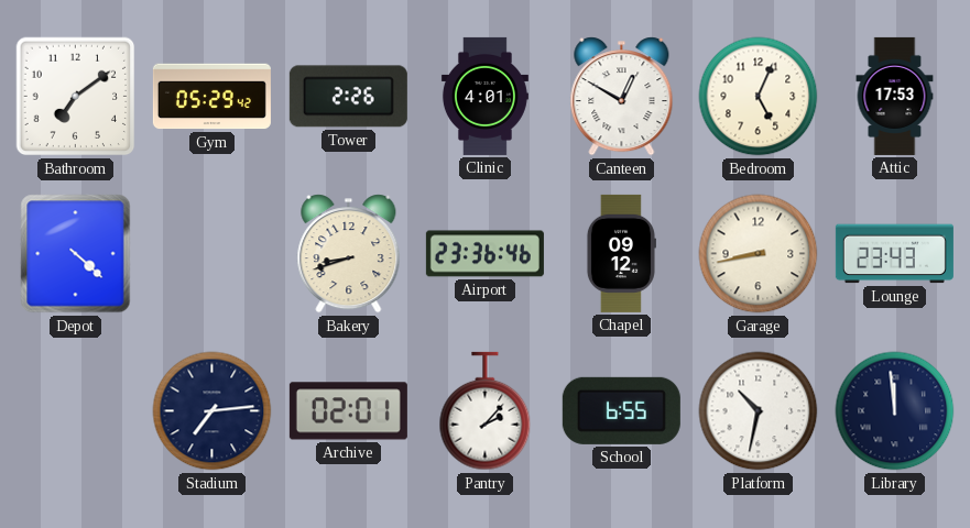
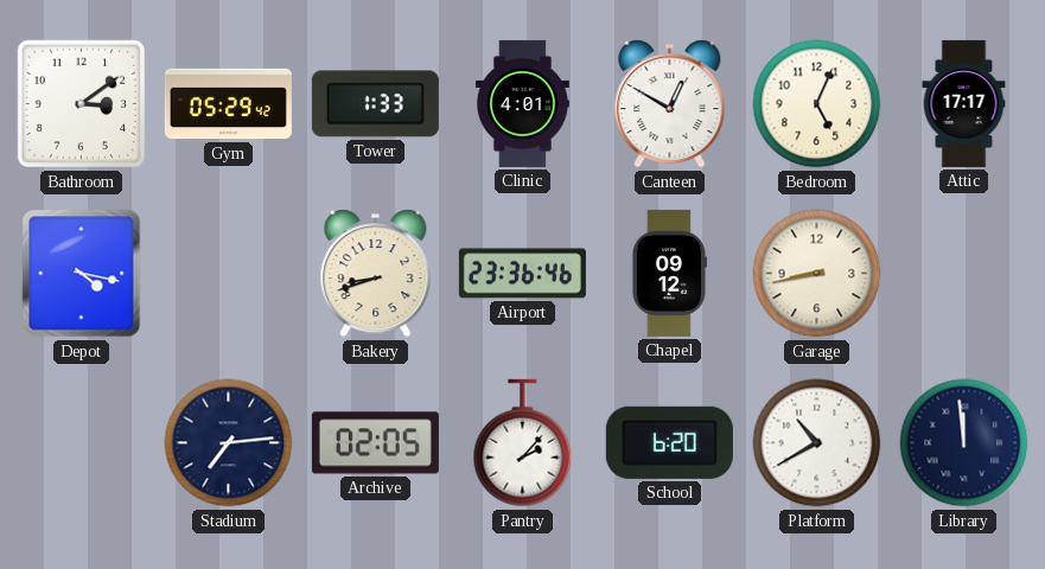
Bathroom: 7:09 -> 3:09 (82, 104)
Tower: 2:26 -> 1:33 (375, 104)
Attic: 17:53 -> 17:17 (964, 103)
Depot: 4:22 -> 4:17 (82, 274)
Lounge: 23:43 -> none (894, 254)
Archive: 02:01 -> 02:05 (375, 443)
School: 6:55 -> 6:20 (669, 442)
Platform: 10:32 -> 10:40 (817, 443)
